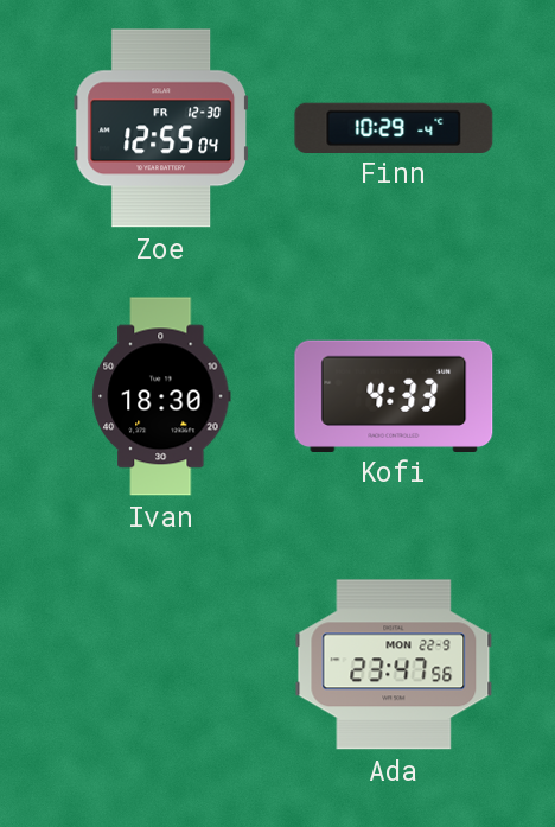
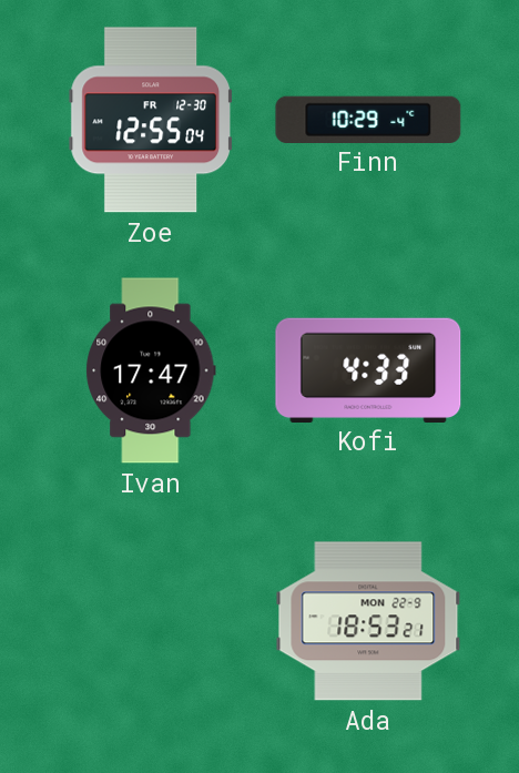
Ivan: 18:30 -> 17:47 (151, 370)
Ada: 23:47 -> 18:53 (368, 621)
